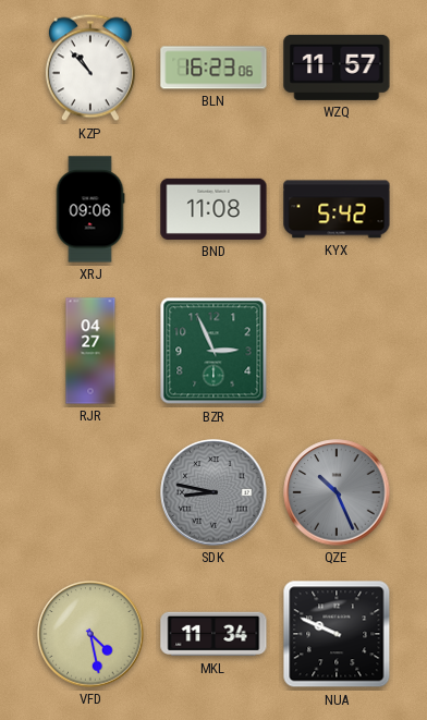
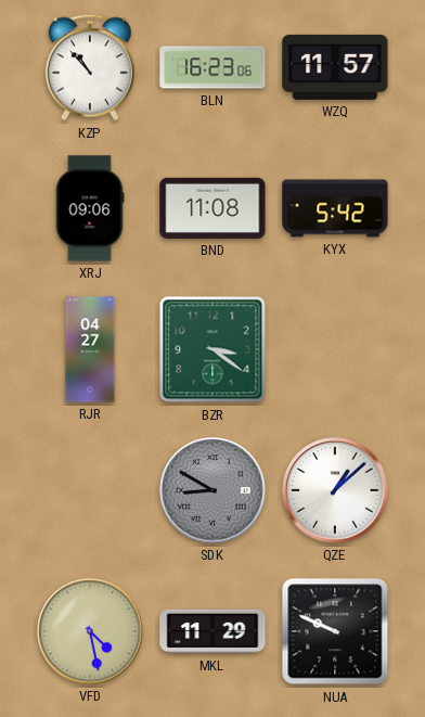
BZR: 2:56 -> 3:21 (212, 349)
SDK: 8:47 -> 8:50 (212, 490)
QZE: 10:26 -> 1:08 (335, 490)
QZE dial: grey -> white (335, 490)
MKL: 11:34 -> 11:29 (212, 631)
